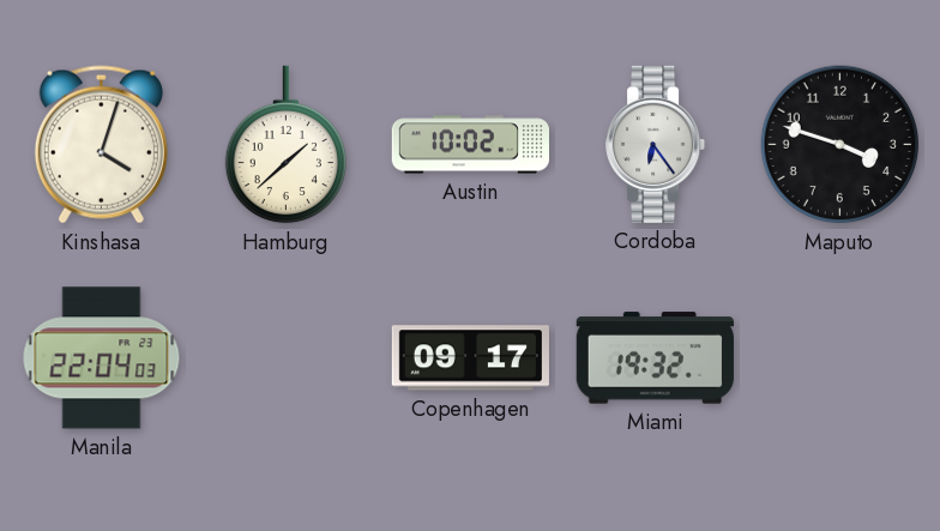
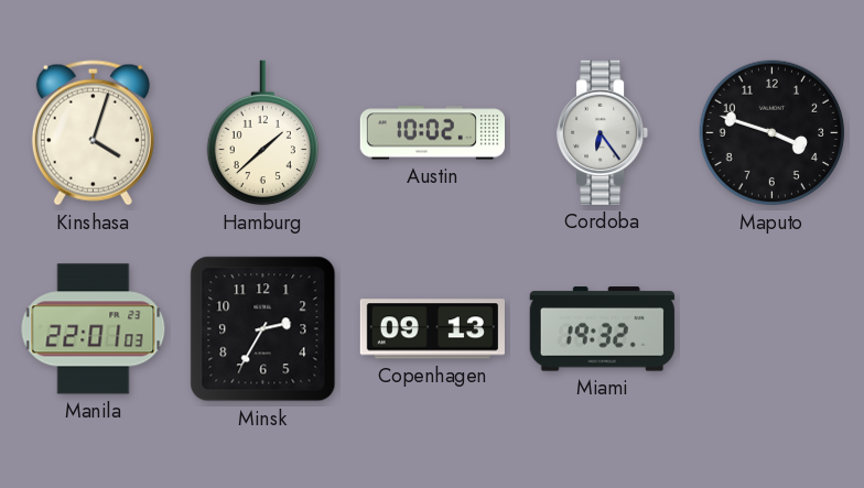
Manila: 22:04 -> 22:01 (94, 329)
Minsk: none -> 2:35 (263, 329)
Copenhagen: 09:17 -> 09:13 (432, 329)
